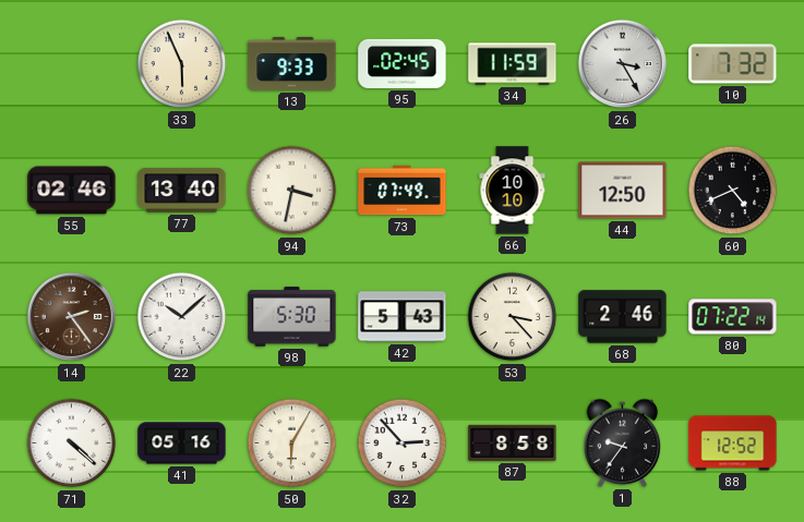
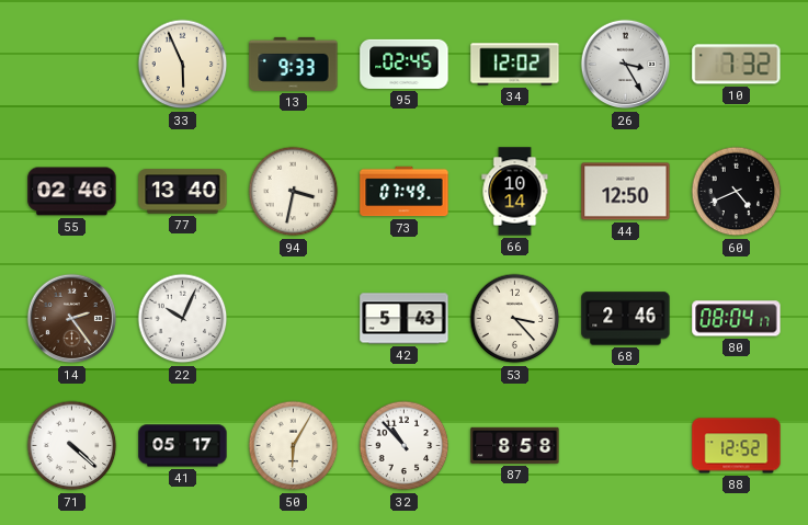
34: 11:59 -> 12:02 (515, 65)
66: 10:10 -> 10:14 (515, 192)
22: 10:08 -> 10:04 (183, 319)
98: 5:30 -> none (292, 317)
80: 07:22 -> 08:04 (737, 319)
41: 05:16 -> 05:17 (183, 446)
32: 2:53 -> 10:53 (405, 446)
1: 9:36 -> none (622, 442)
